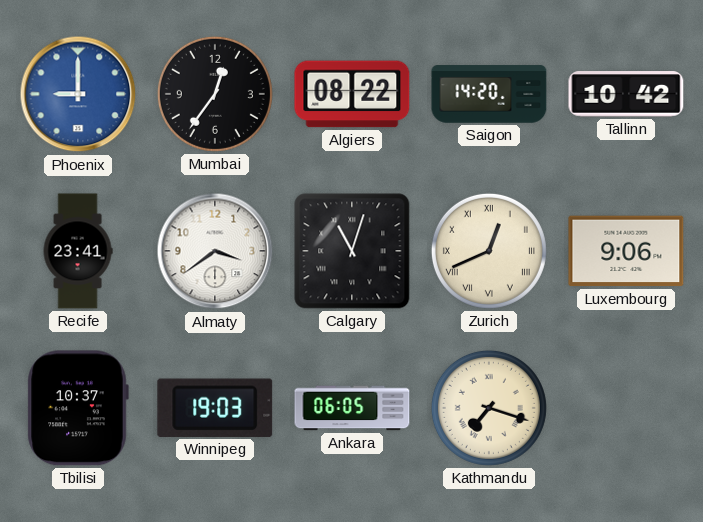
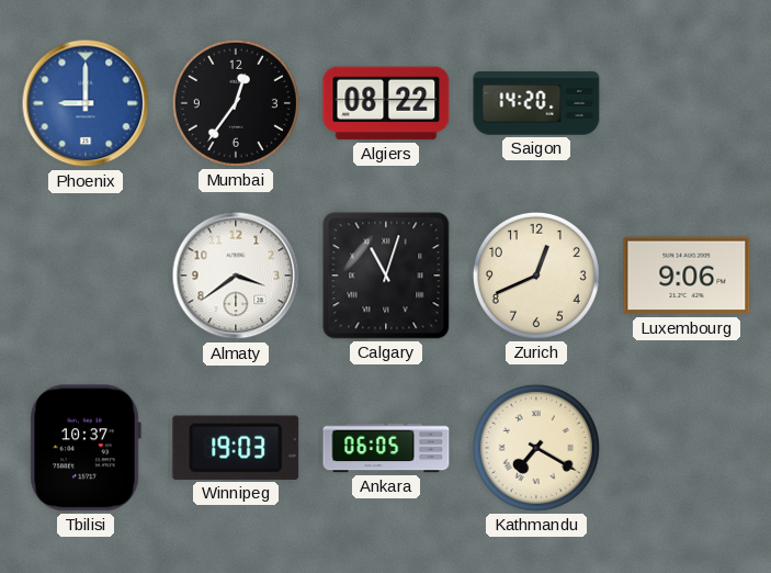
Tallinn: 10:42 -> none (626, 94)
Recife: 23:41 -> none (78, 251)
Zurich numerals: Roman -> Arabic (536, 276)
Kathmandu: 7:18 -> 7:20 (536, 448)
